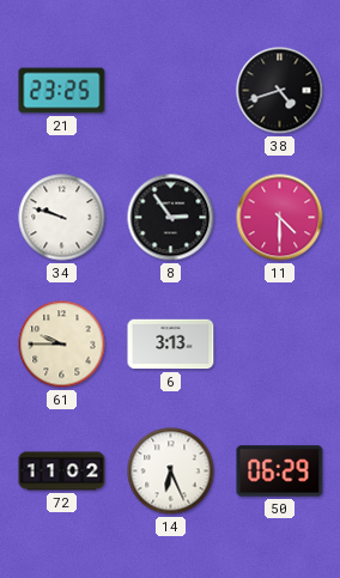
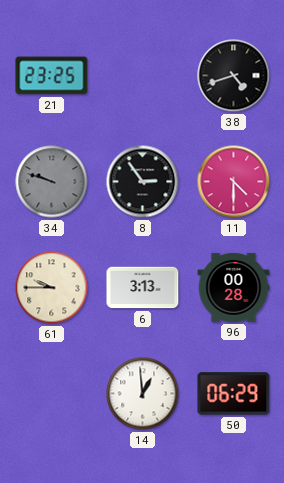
34 dial: white -> grey (52, 182)
96: none -> 00:28 (234, 287)
72: 11:02 -> none (62, 471)
14: 6:26 -> 12:59 (143, 394)
